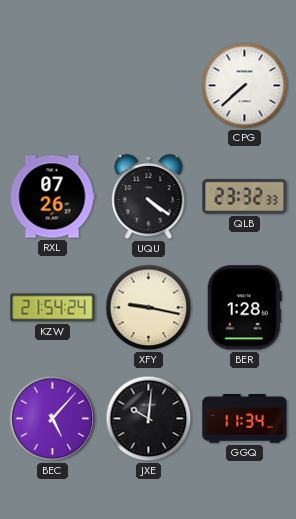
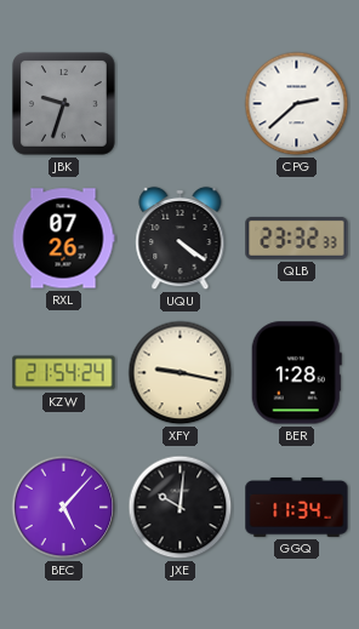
JBK: none -> 9:33 (64, 104)
CPG: 7:38 -> 2:38 (297, 104)
